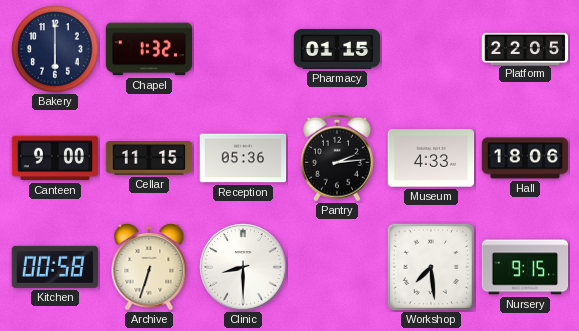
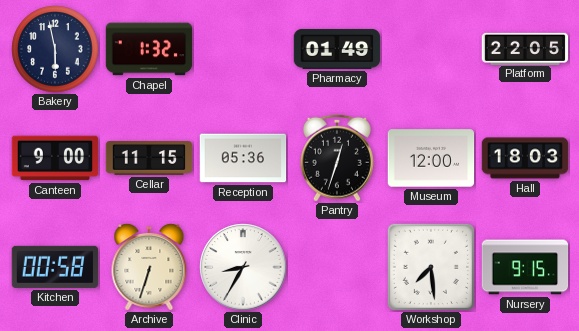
Bakery: 6:00 -> 5:58 (55, 49)
Pharmacy: 01:15 -> 01:49 (337, 49)
Pantry: 2:14 -> 12:33 (337, 158)
Museum: 4:33 -> 12:00 (431, 158)
Hall: 18:06 -> 18:03 (525, 158)
Clinic: 8:30 -> 8:35 (243, 267)
